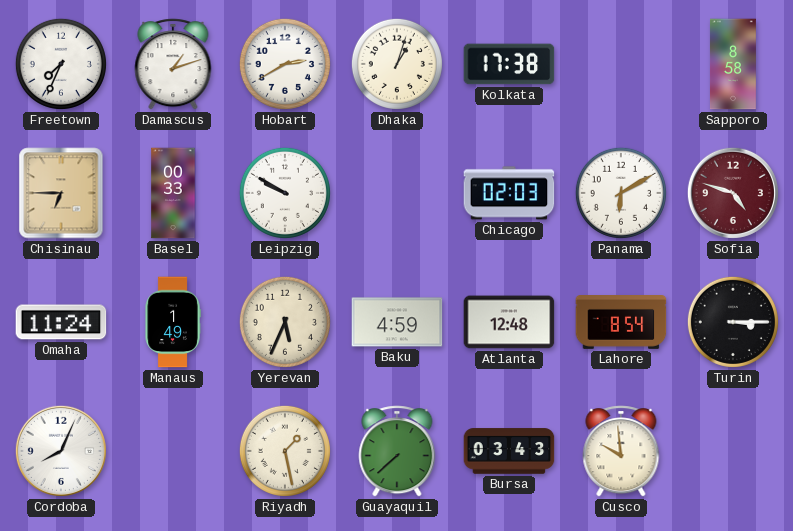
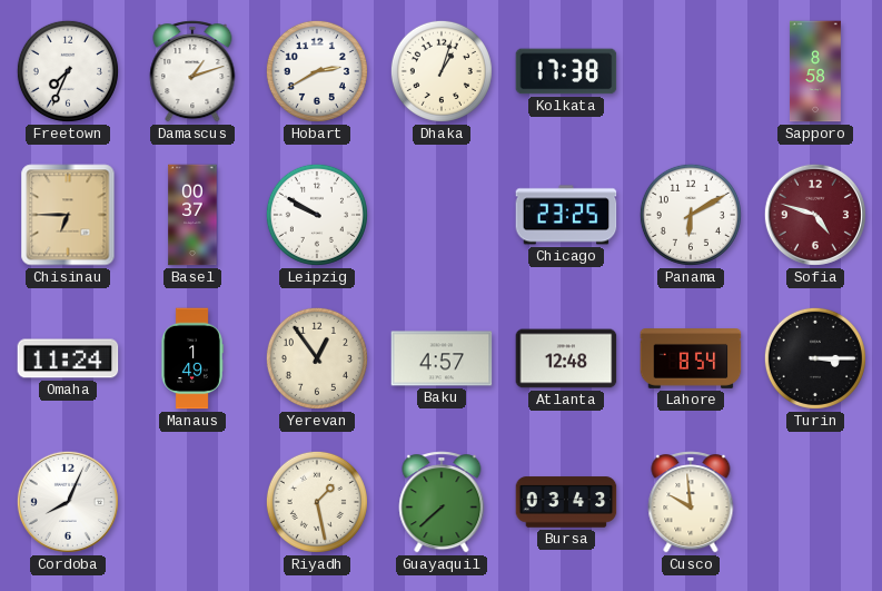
Basel: 00:33 -> 00:37 (192, 215)
Chicago: 02:03 -> 23:25 (566, 215)
Yerevan: 5:34 -> 12:54 (317, 358)
Baku: 4:59 -> 4:57 (442, 358)
